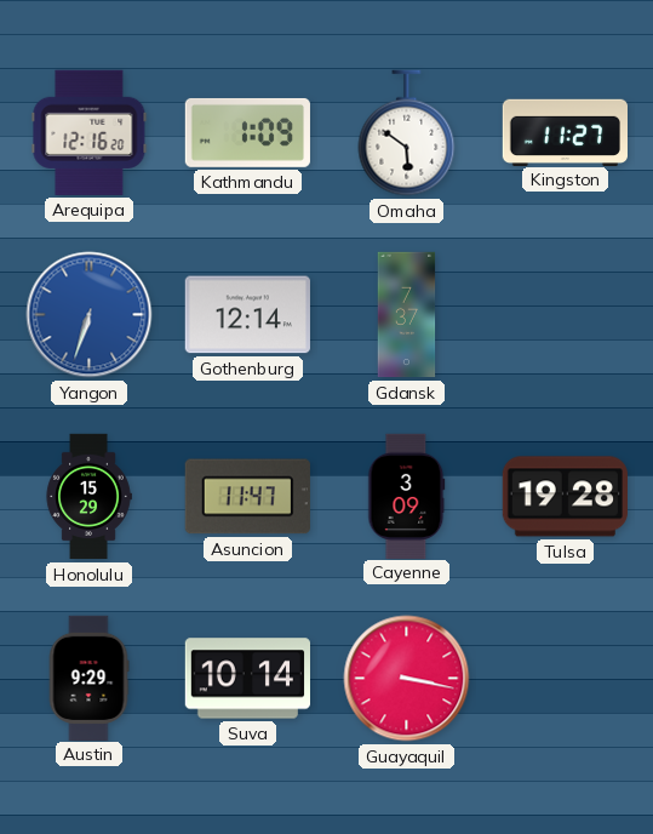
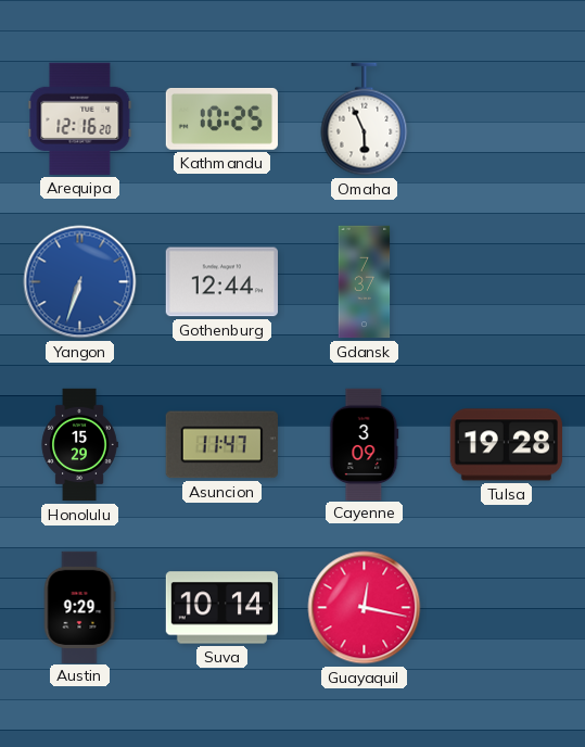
Kathmandu: 1:09 -> 10:25 (221, 118)
Omaha: 5:51 -> 5:56 (365, 119)
Kingston: 11:27 -> none (565, 132)
Gothenburg: 12:14 -> 12:44 (221, 282)
Guayaquil: 3:17 -> 12:17 (365, 608)
